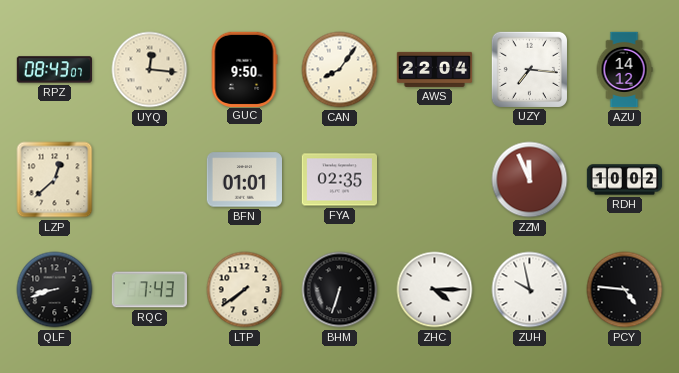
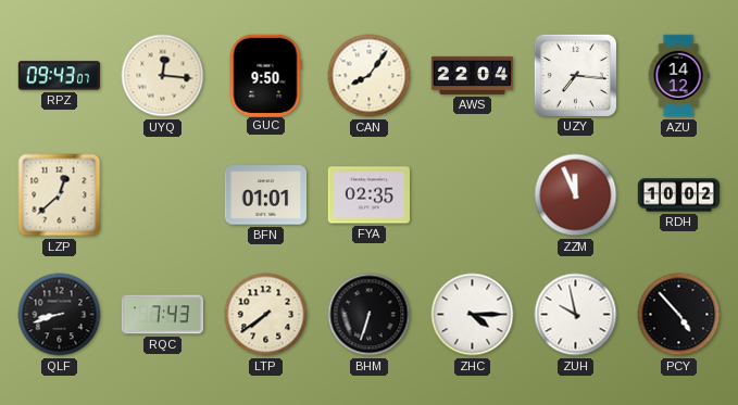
RPZ: 08:43 -> 09:43 (59, 76)
PCY: 4:46 -> 4:53 (679, 315)
